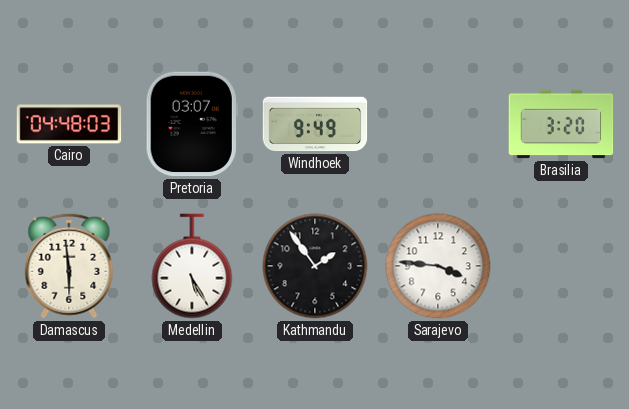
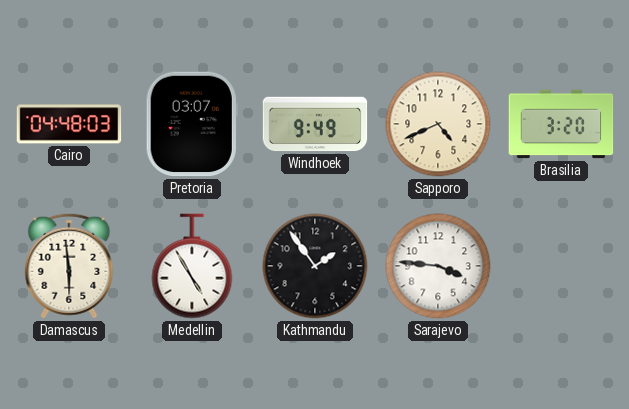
Sapporo: none -> 4:41 (438, 124)
Medellin: 5:25 -> 4:55 (192, 266)
